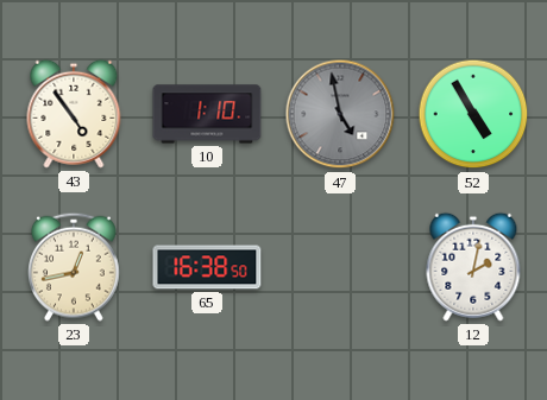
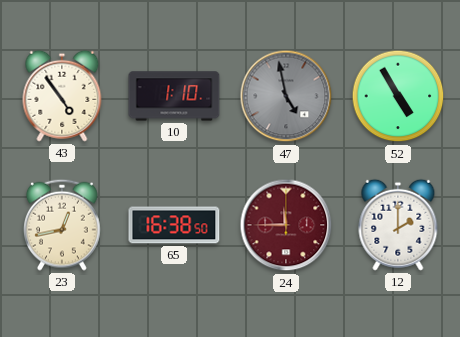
24: none -> 11:45 (286, 225)
12: 2:02 -> 2:00 (398, 225)
